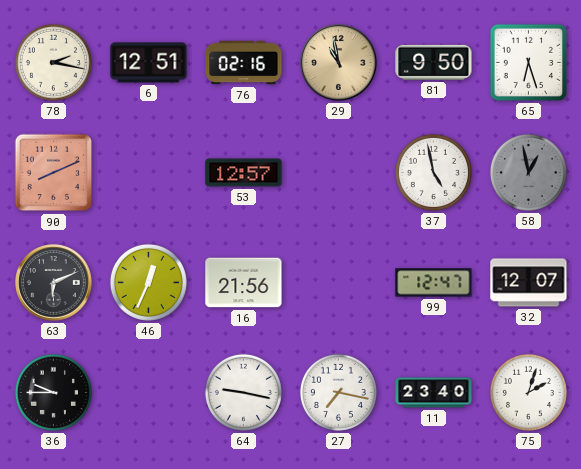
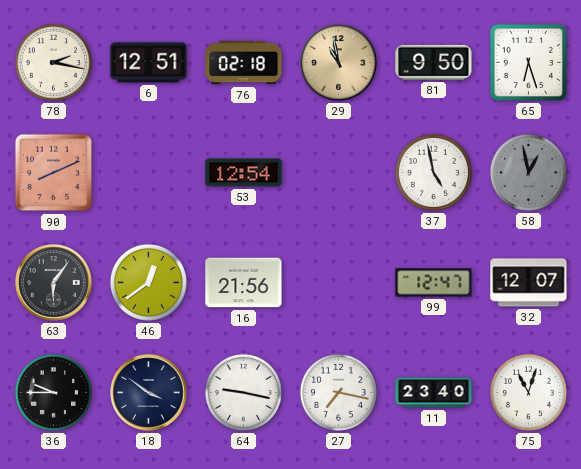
76: 02:16 -> 02:18 (244, 63)
53: 12:57 -> 12:54 (244, 173)
63: 6:11 -> 6:06 (54, 283)
46: 12:34 -> 12:39 (148, 282)
18: none -> 3:51 (149, 393)
75: 2:03 -> 11:03 (528, 392)
